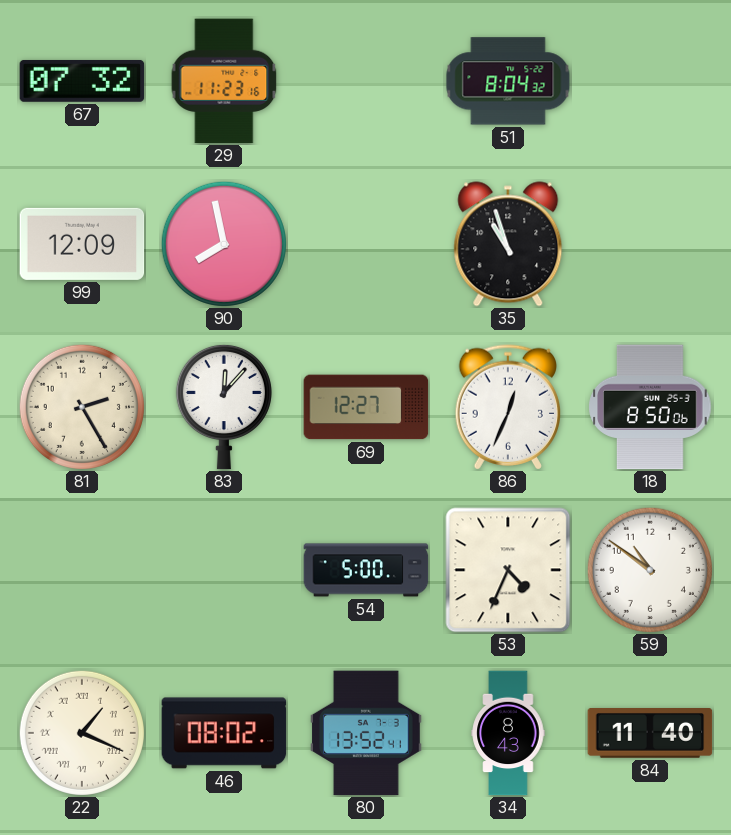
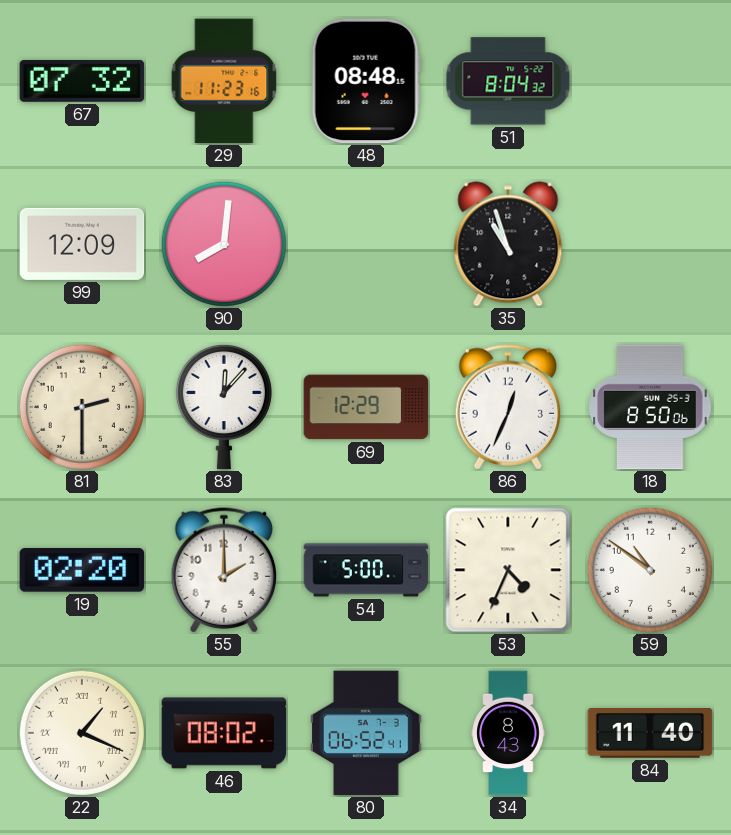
48: none -> 08:48 (366, 81)
90: 7:58 -> 8:01 (224, 244)
81: 2:25 -> 2:30 (82, 407)
69: 12:27 -> 12:29 (366, 407)
19: none -> 02:20 (82, 570)
55: none -> 2:00 (223, 570)
80: 13:52 -> 06:52 (367, 733)
